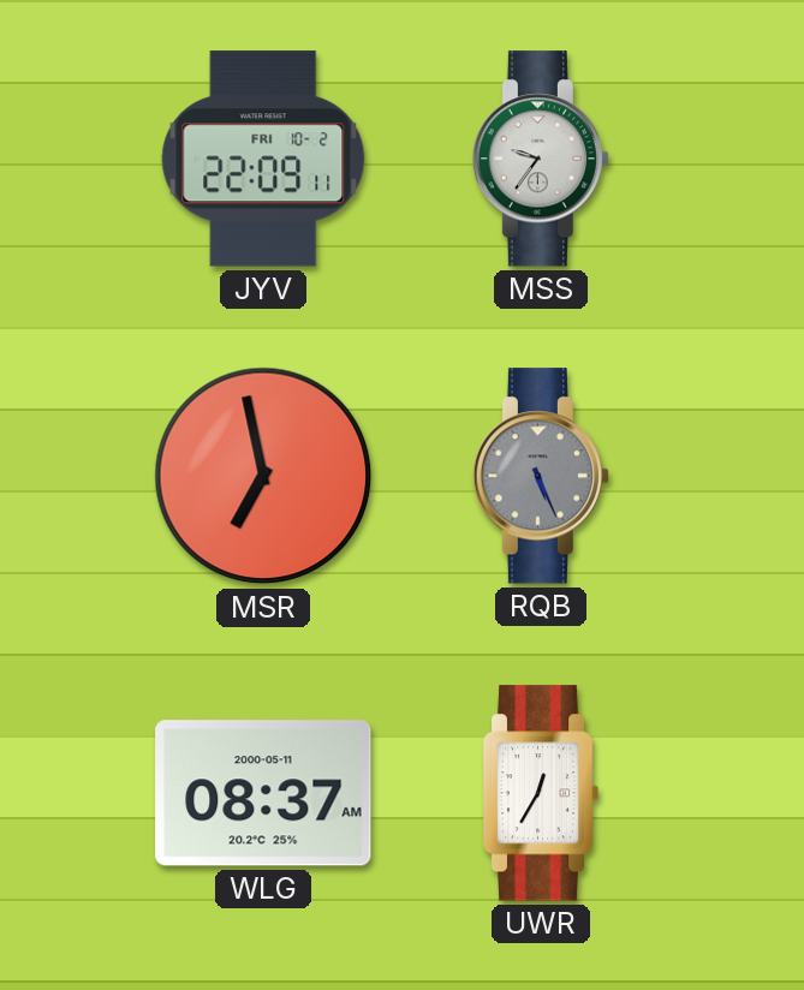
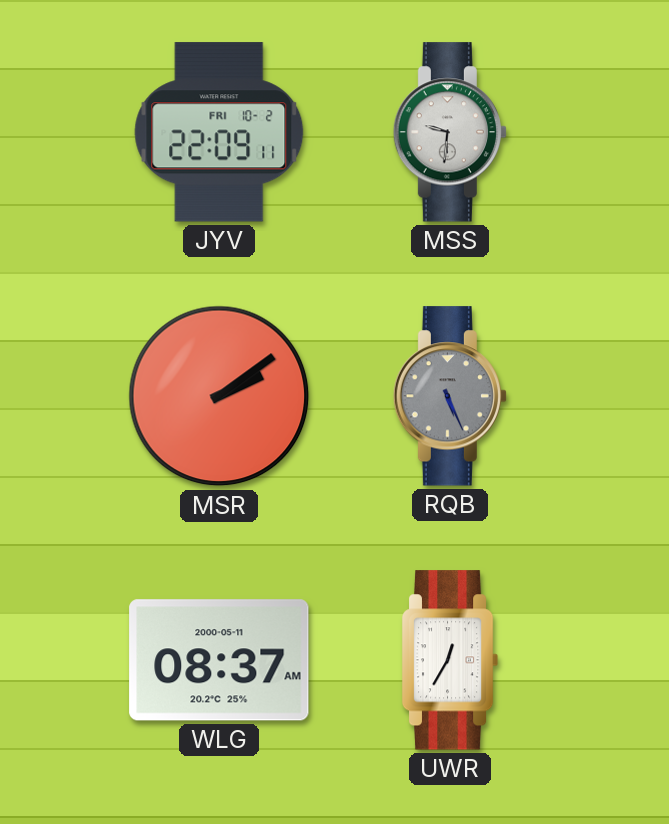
MSS: 9:36 -> 9:31 (449, 132)
MSR: 6:58 -> 2:09 (219, 396)
